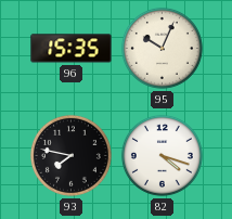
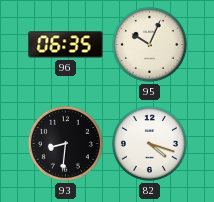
96: 15:35 -> 06:35 (66, 45)
93: 7:47 -> 8:31 (65, 143)
